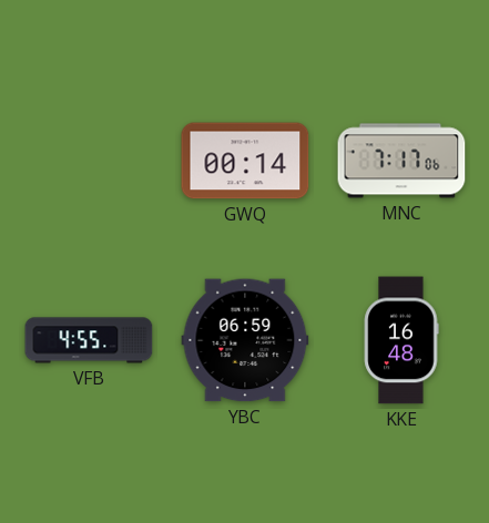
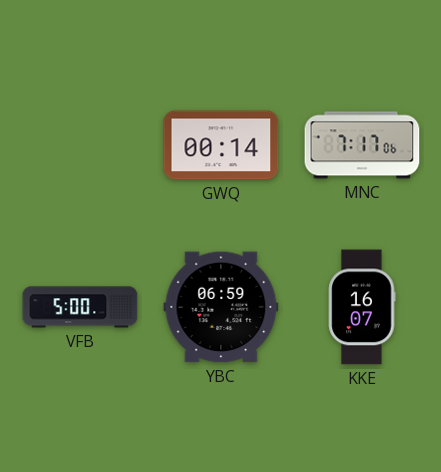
VFB: 4:55 -> 5:00 (80, 307)
KKE: 16:48 -> 16:07 (362, 307)
